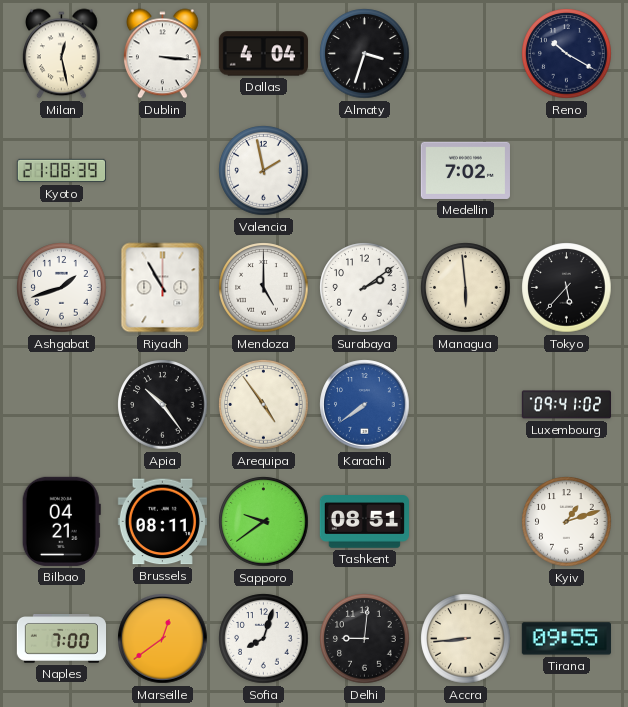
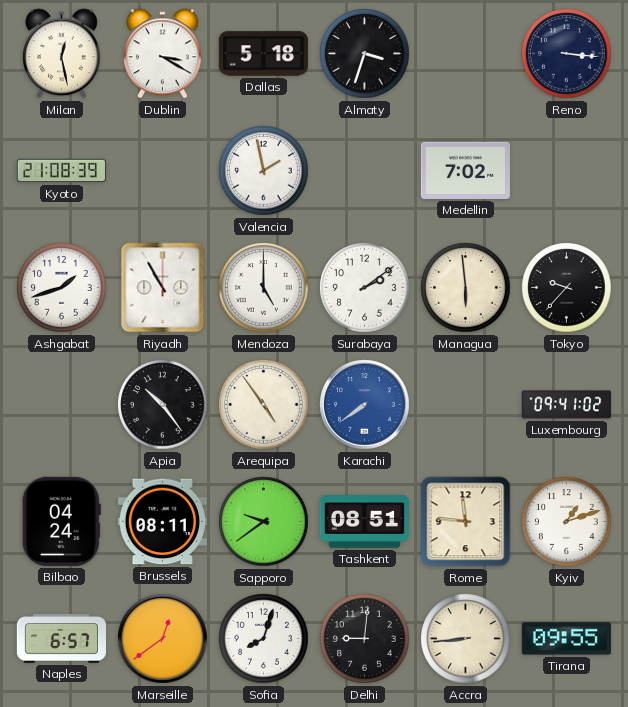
Dublin: 3:16 -> 3:20 (162, 54)
Dallas: 4:04 -> 5:18 (263, 54)
Reno: 10:20 -> 3:16 (567, 54)
Tokyo: 5:37 -> 9:37 (567, 288)
Bilbao: 04:21 -> 04:24 (61, 521)
Rome: none -> 11:46 (466, 522)
Naples: 7:00 -> 6:57 (61, 639)
